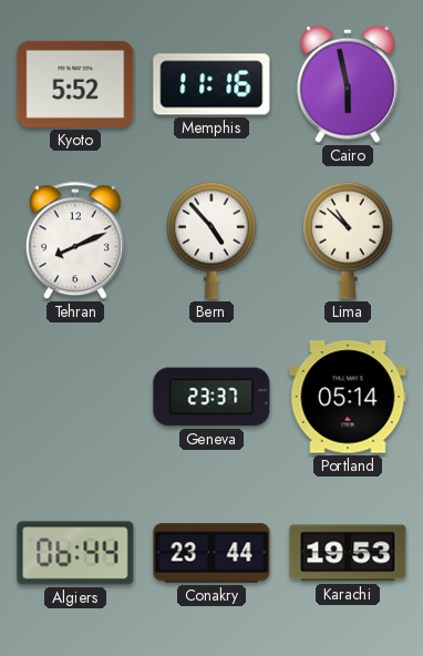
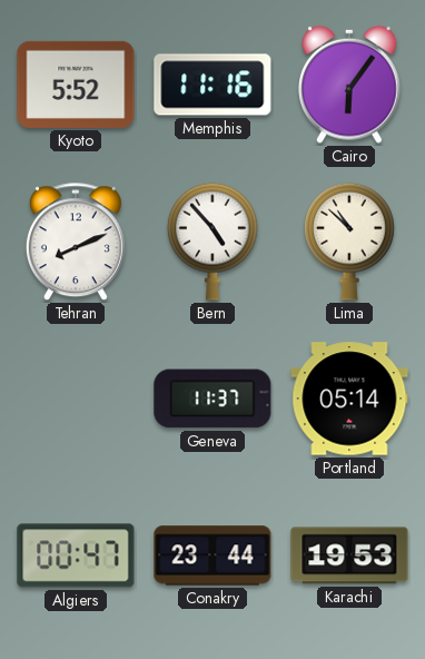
Cairo: 5:58 -> 6:06 (350, 85)
Geneva: 23:37 -> 11:37 (212, 399)
Algiers: 06:44 -> 00:47 (76, 555)
